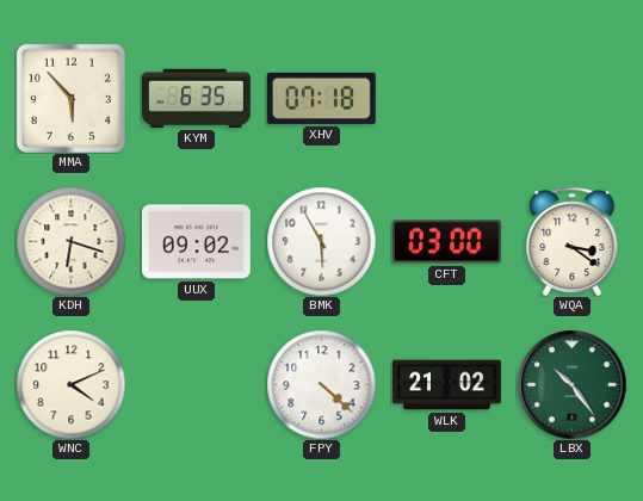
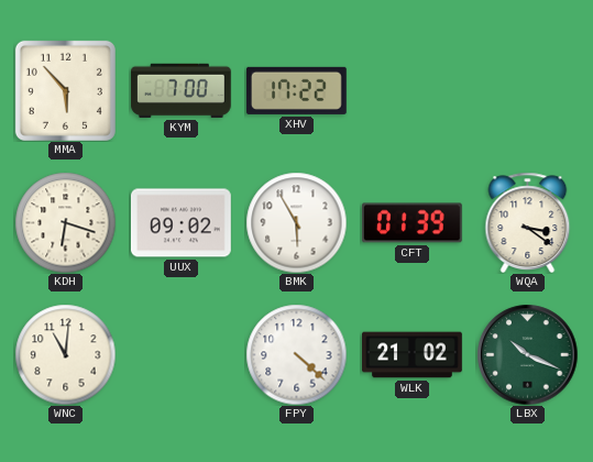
KYM: 6:35 -> 7:00 (180, 90)
XHV: 07:18 -> 17:22 (296, 90)
CFT: 03:00 -> 01:39 (411, 223)
WNC: 4:11 -> 11:01 (65, 354)
LBX: 10:24 -> 10:19 (527, 354)
